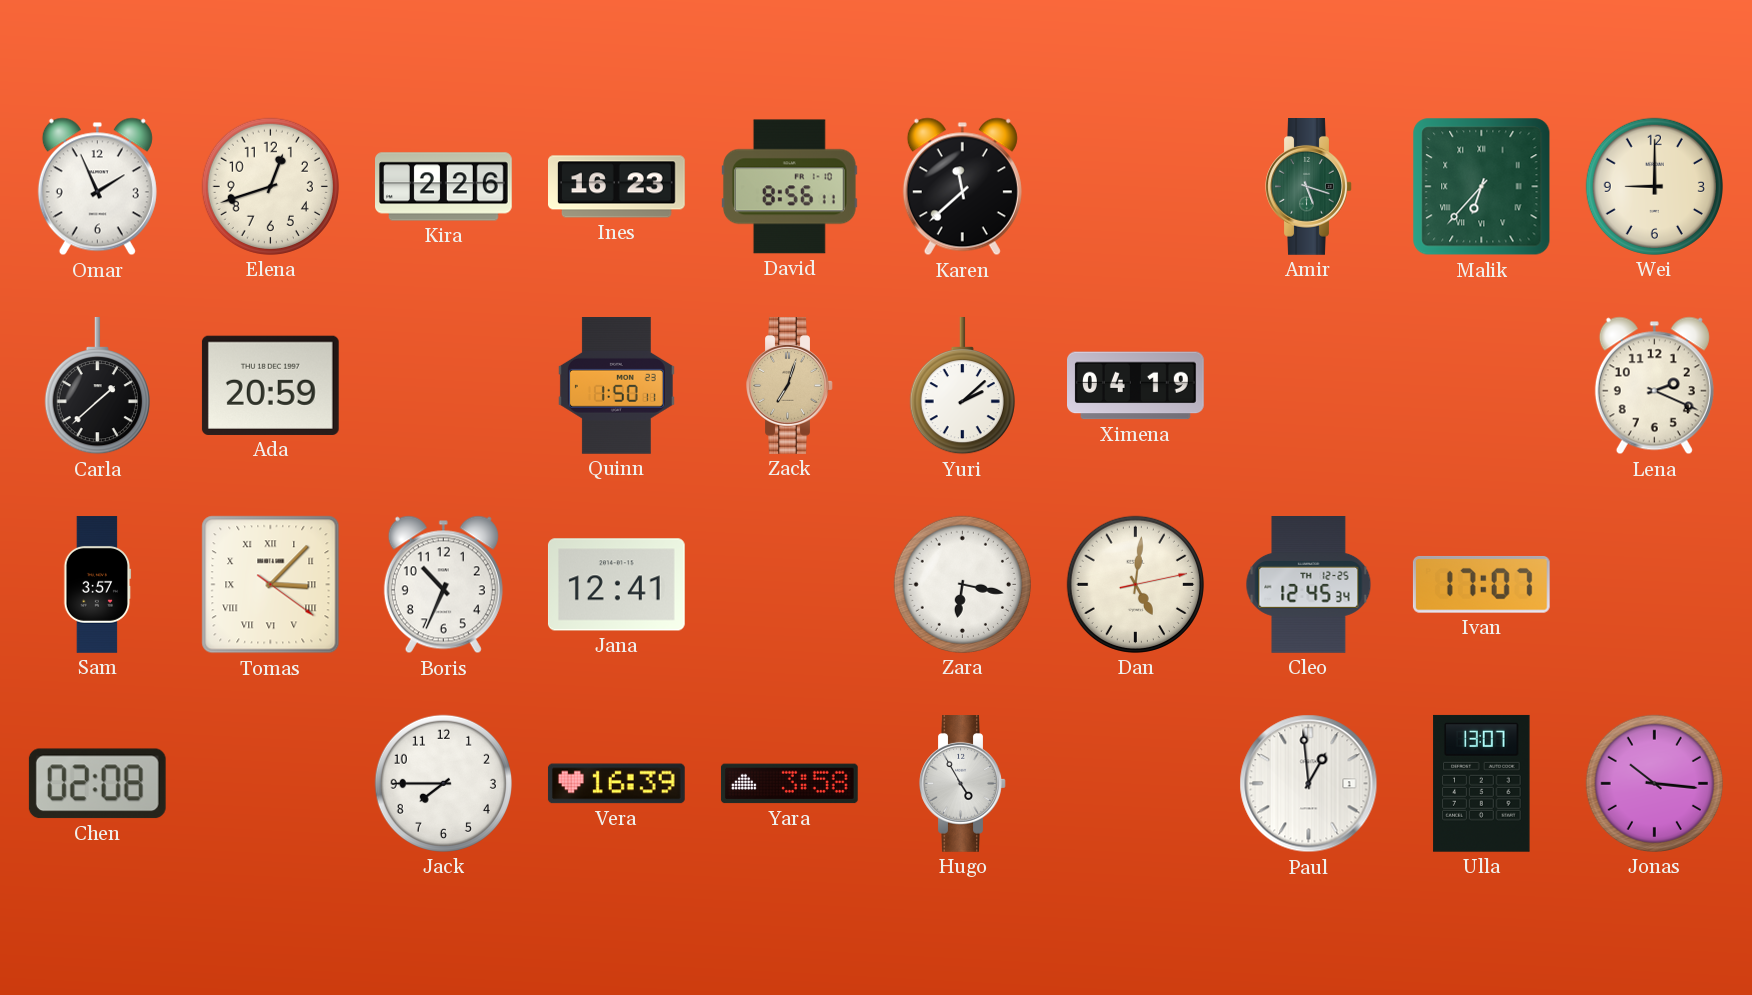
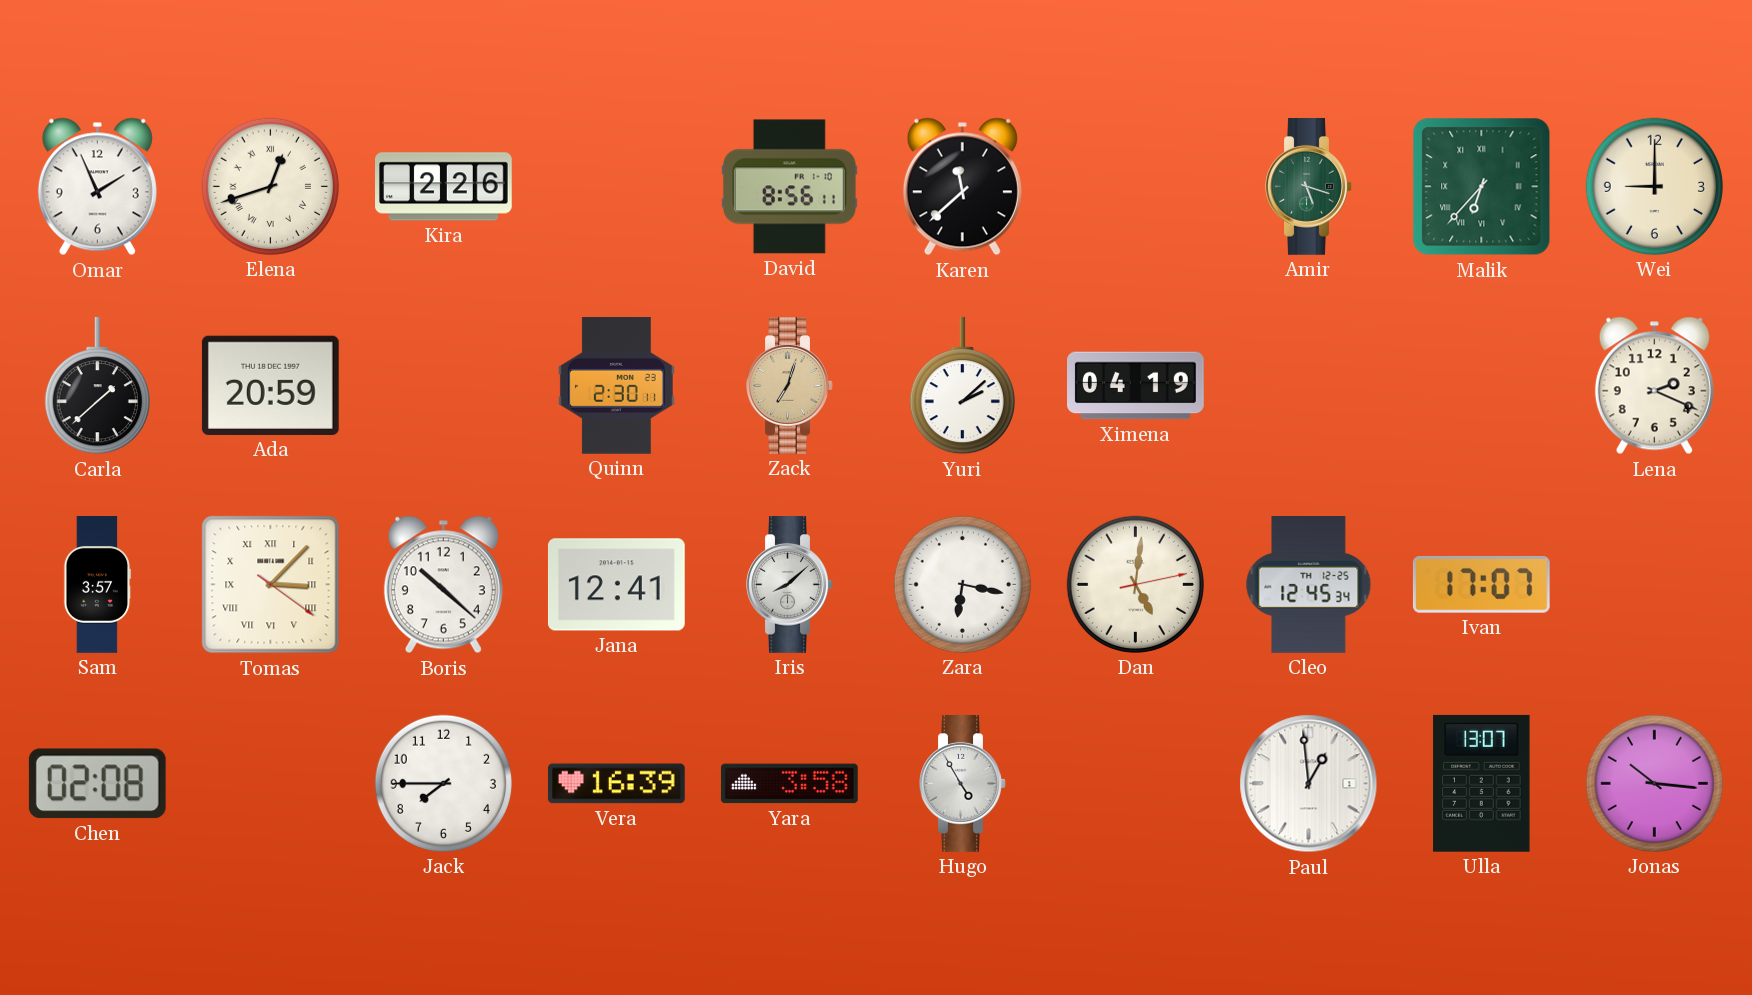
Elena numerals: Arabic -> Roman (270, 186)
Ines: 16:23 -> none (617, 187)
Quinn: 1:50 -> 2:30 (616, 386)
Boris: 10:34 -> 10:22 (443, 585)
Iris: none -> 8:08 (790, 585)
